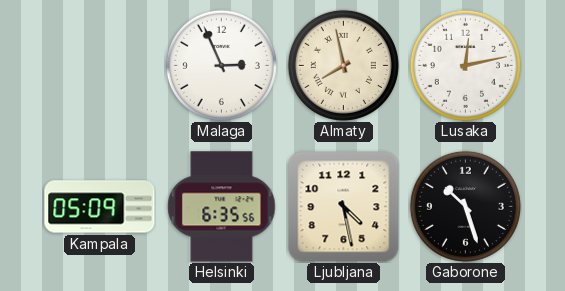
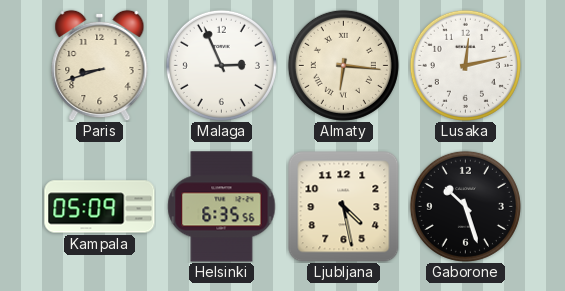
Paris: none -> 8:42 (100, 65)
Almaty: 7:58 -> 6:16 (343, 65)
